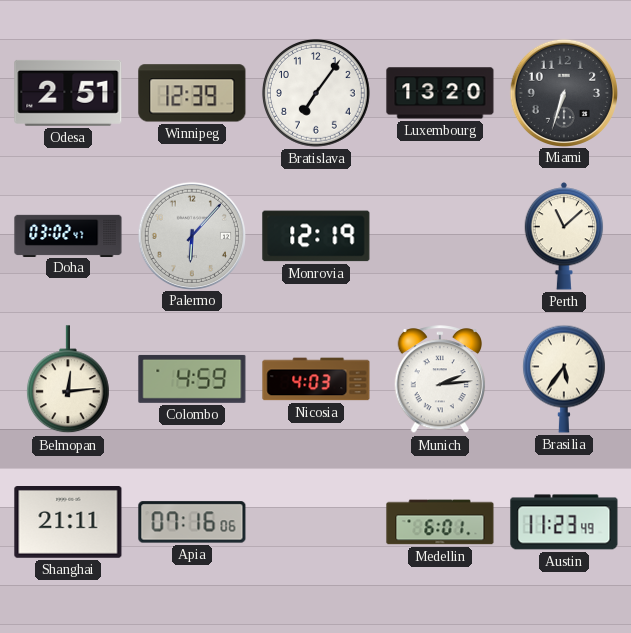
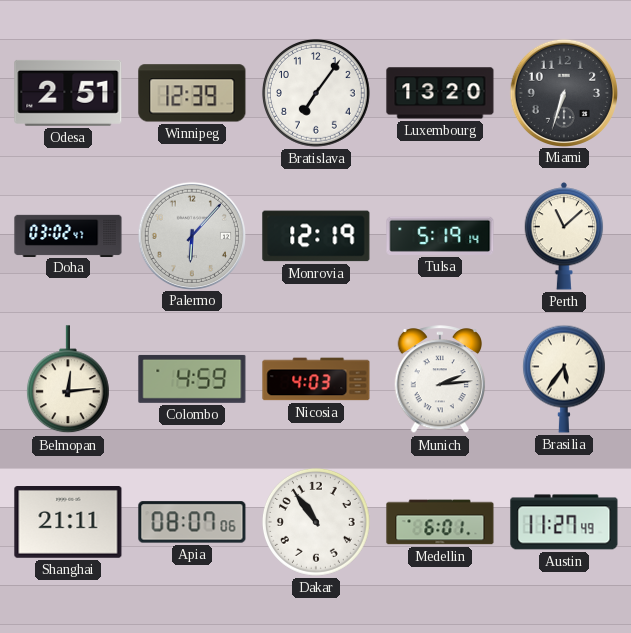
Tulsa: none -> 5:19 (440, 236)
Apia: 07:16 -> 08:07 (192, 522)
Dakar: none -> 10:54 (316, 522)
Austin: 11:23 -> 11:27 (564, 522)
